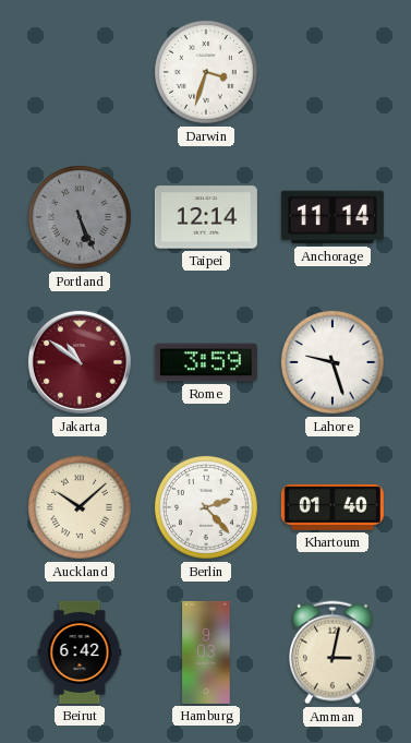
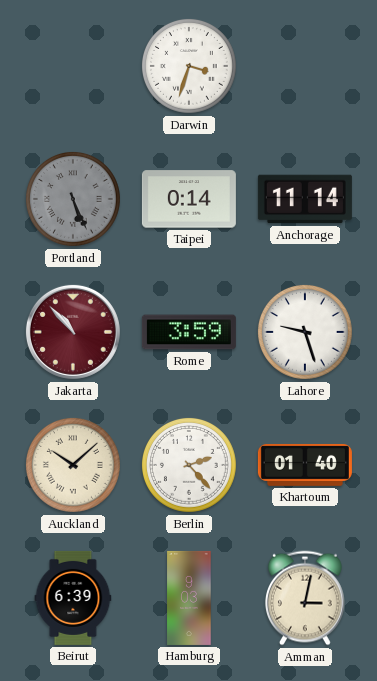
Taipei: 12:14 -> 0:14 (189, 199)
Jakarta: 10:51 -> 10:53 (73, 332)
Beirut: 6:42 -> 6:39 (73, 598)
